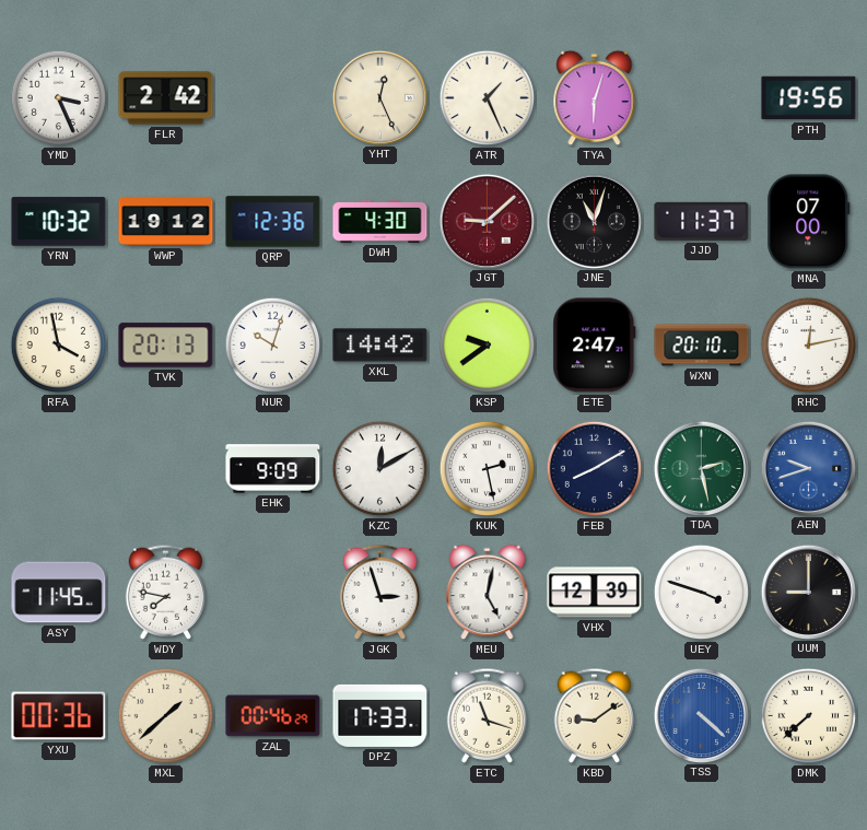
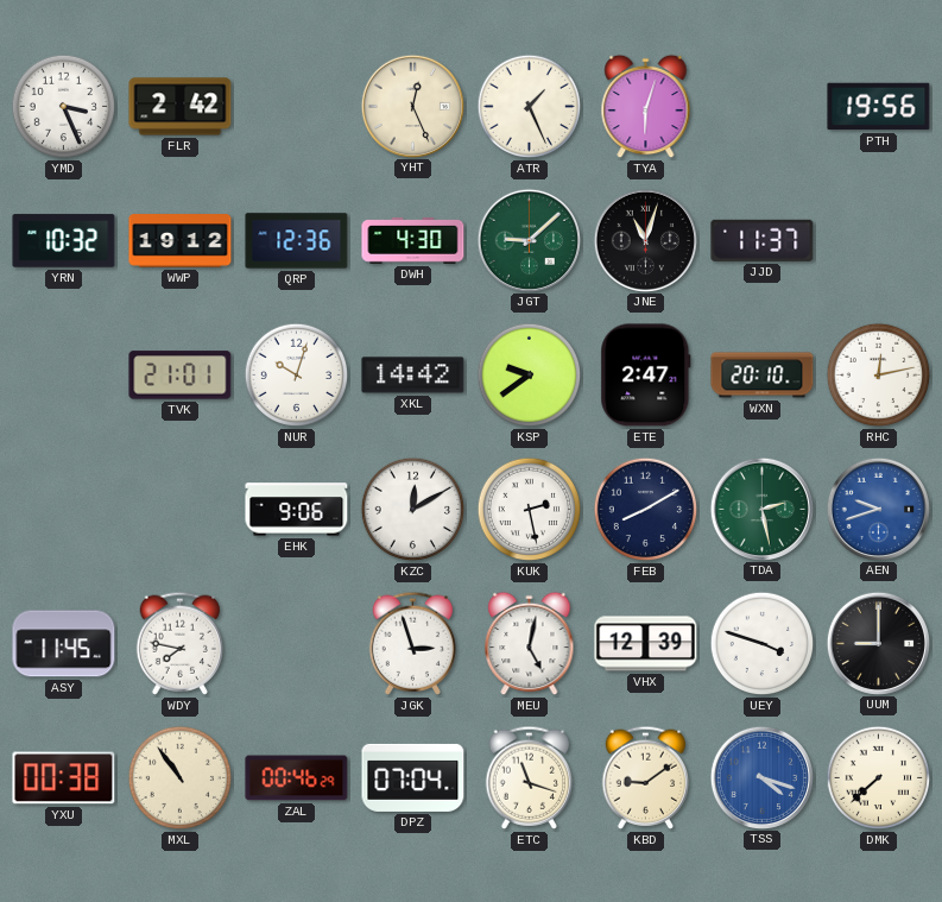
JGT dial: burgundy -> green (529, 240)
MNA: 07:00 -> none (809, 222)
RFA: 3:58 -> none (59, 346)
TVK: 20:13 -> 21:01 (181, 376)
EHK: 9:09 -> 9:06 (297, 510)
YXU: 00:36 -> 00:38 (64, 778)
MXL: 1:38 -> 10:54 (181, 778)
DPZ: 17:33 -> 07:04 (413, 777)
TSS: 4:22 -> 4:18 (761, 777)
